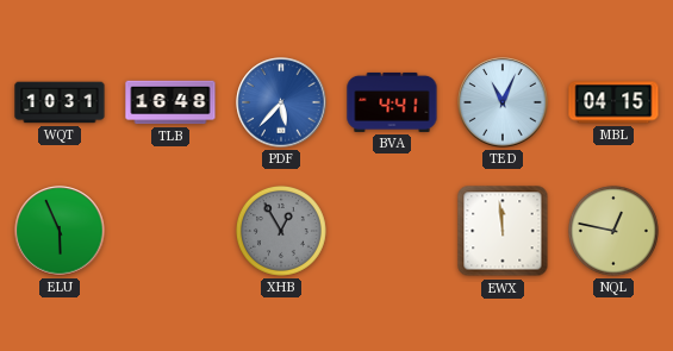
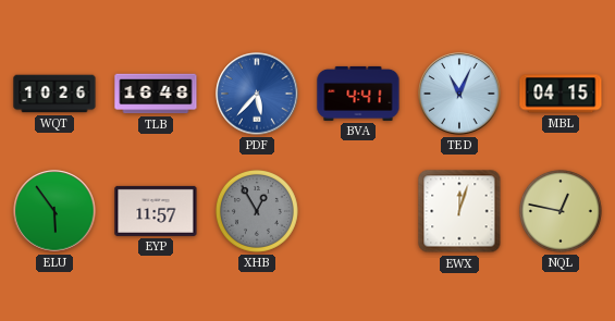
WQT: 10:31 -> 10:26 (54, 94)
ELU: 5:56 -> 5:54 (54, 211)
EYP: none -> 11:57 (156, 211)
EWX: 11:59 -> 12:03 (459, 211)
